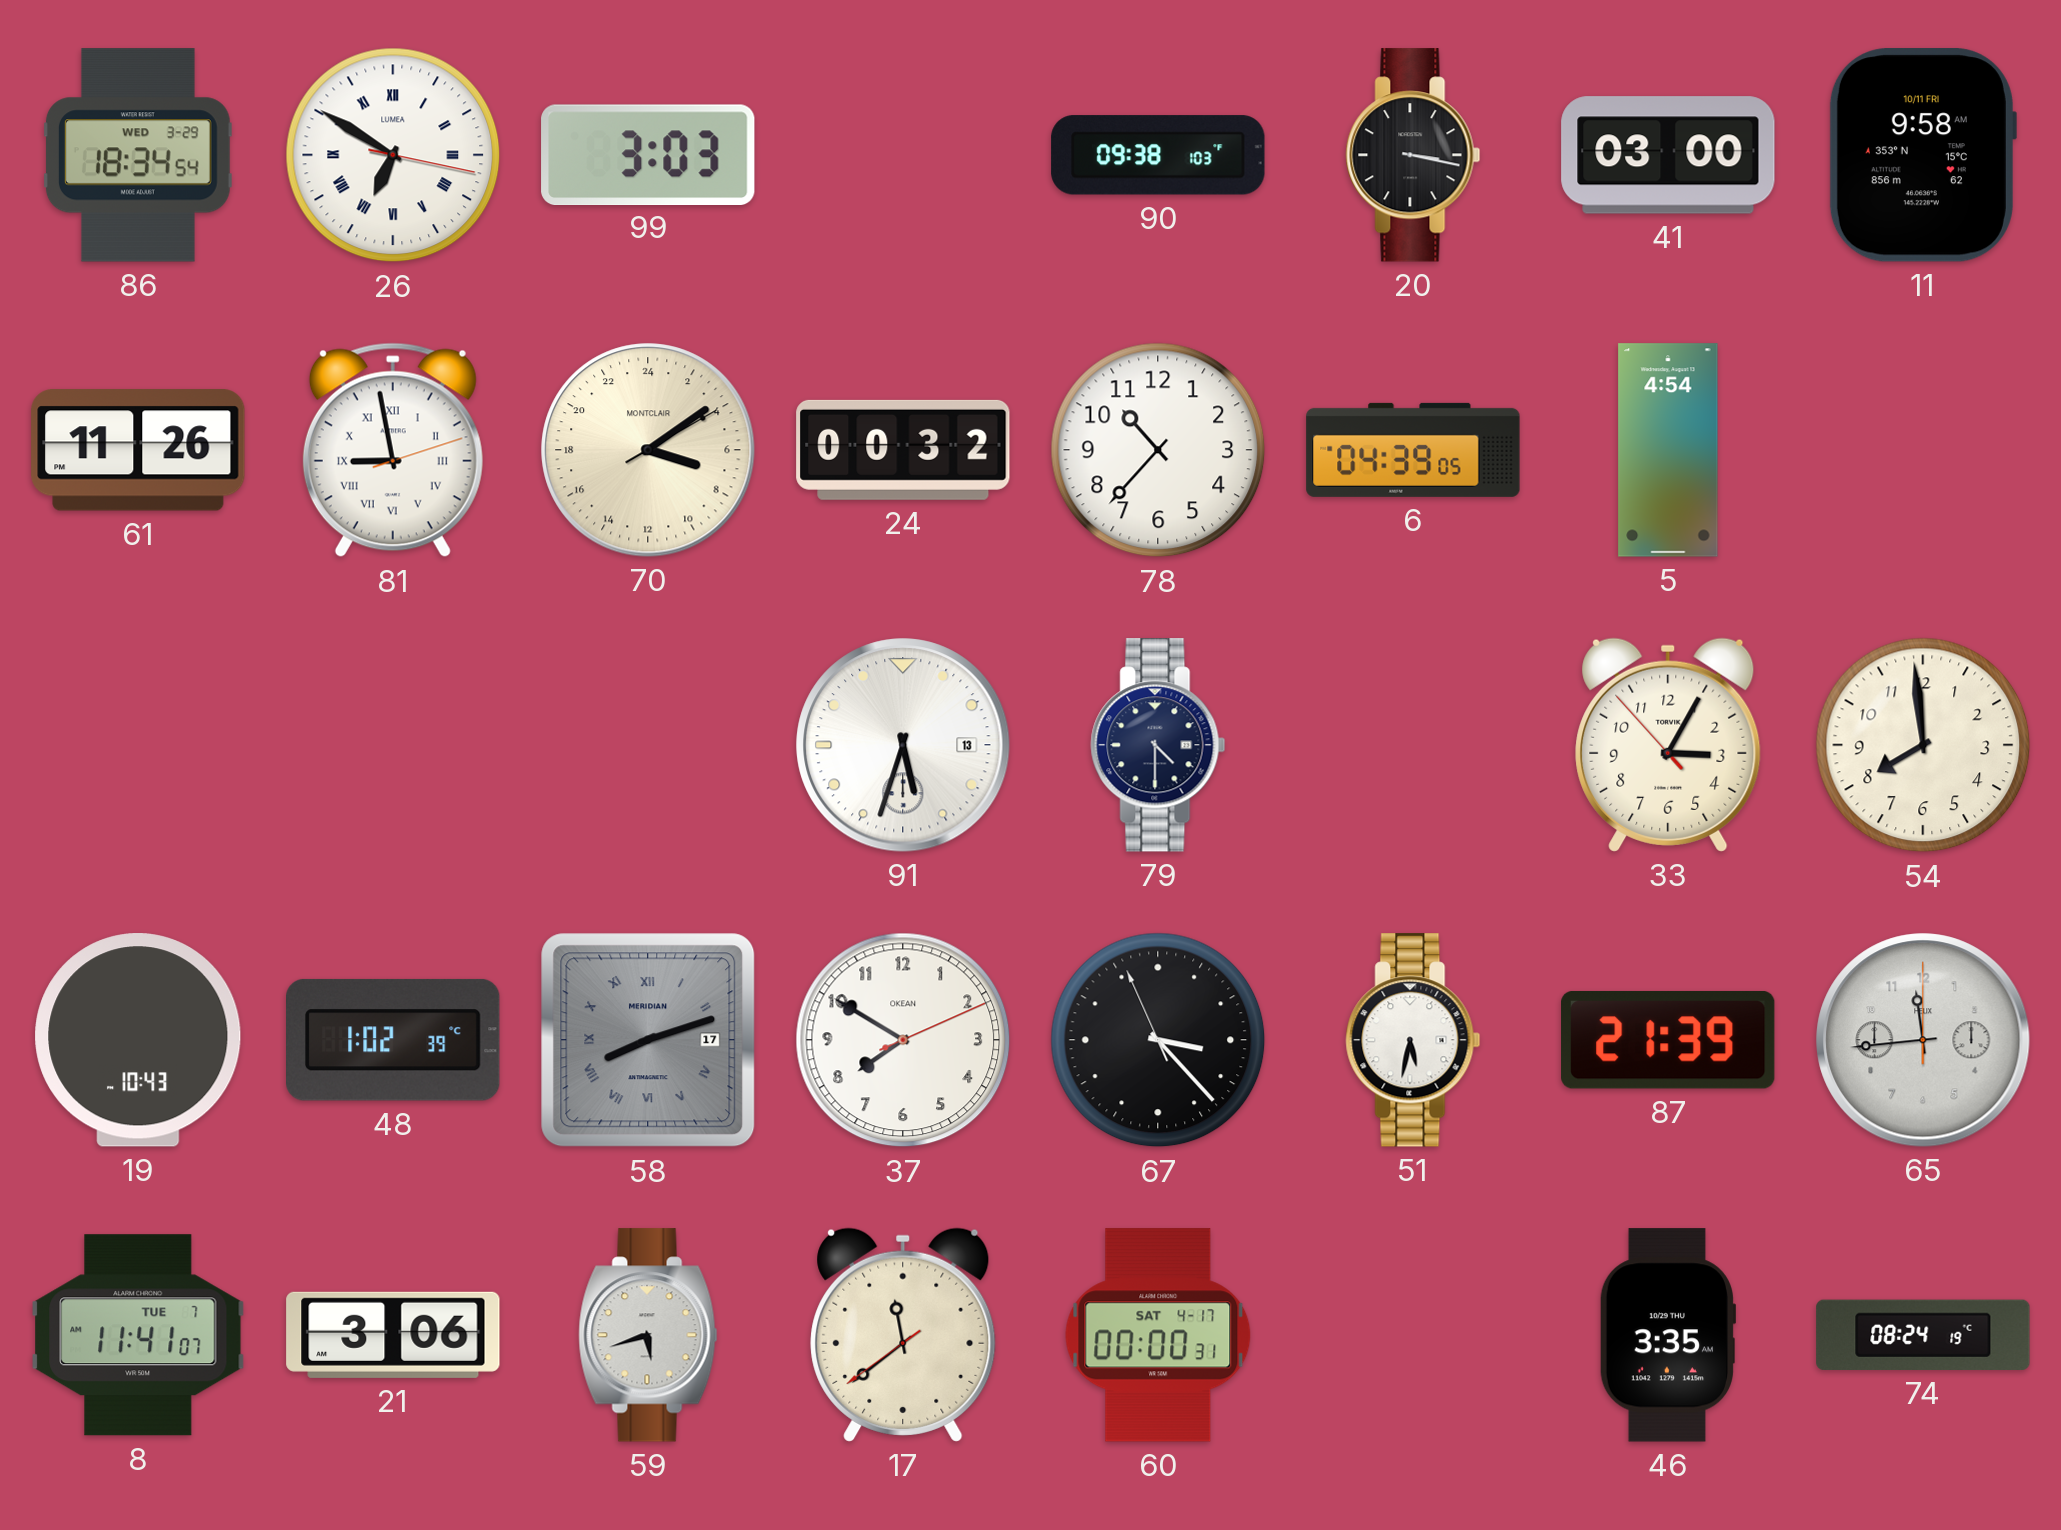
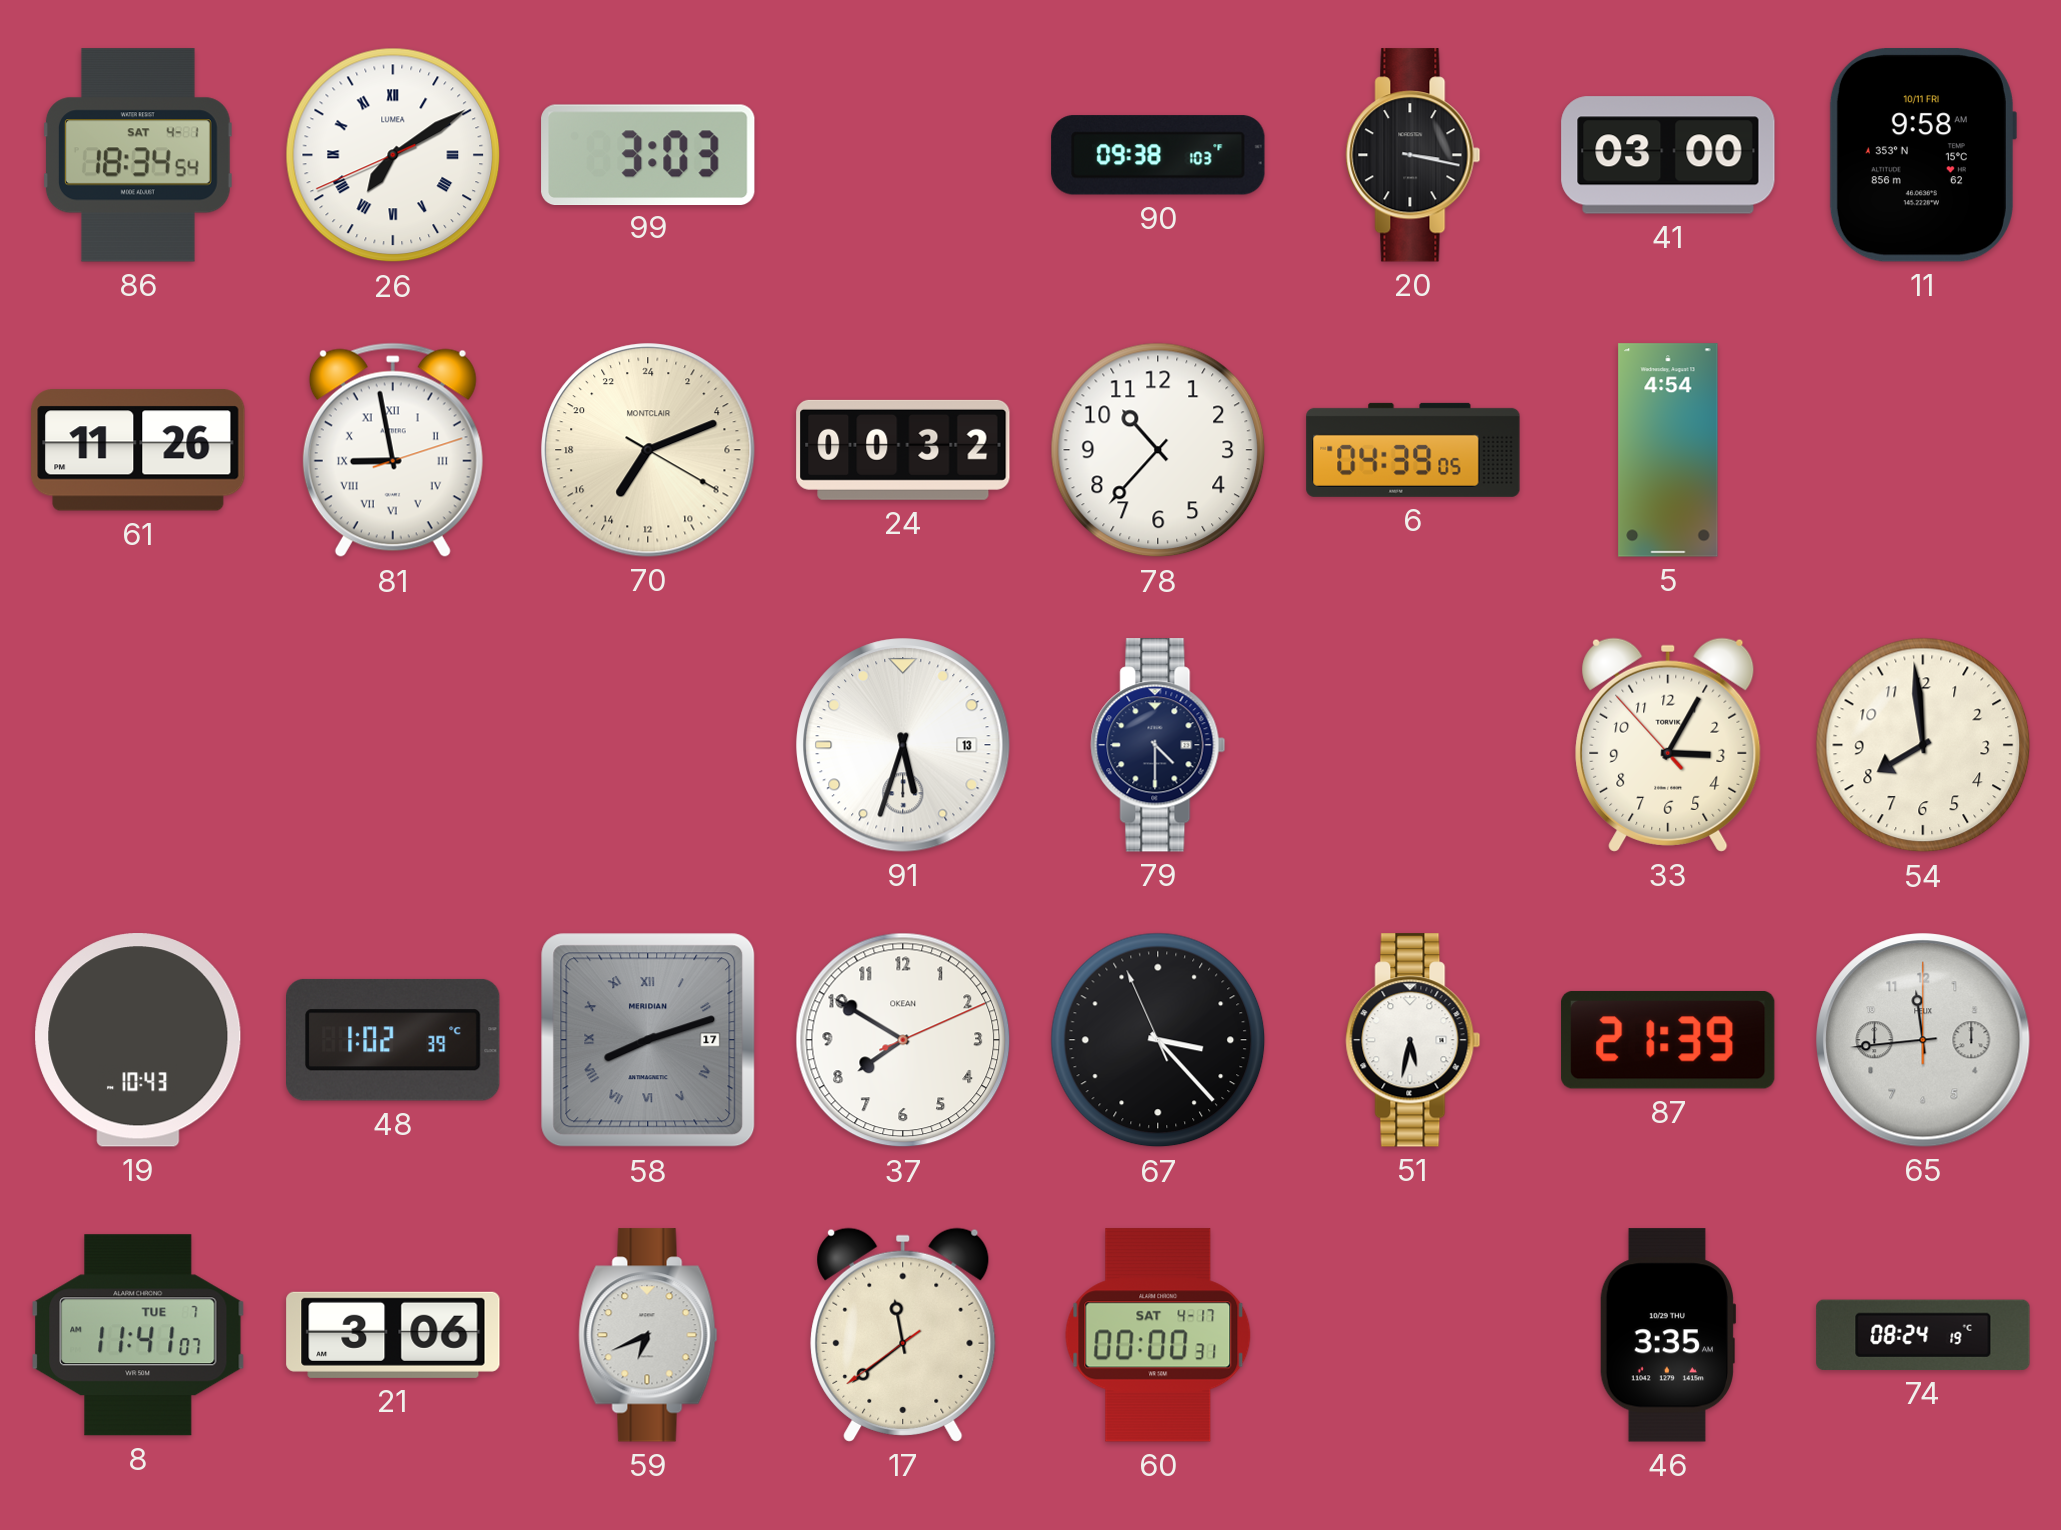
86 date: WED 3-29 -> SAT 4-1 (138, 155)
26: 6:50 -> 7:09 (393, 155)
70: 7:09 -> 14:11 (648, 450)
59: 5:42 -> 6:41 (648, 1335)
